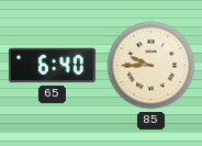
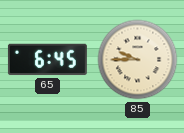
65: 6:40 -> 6:45 (47, 60)
